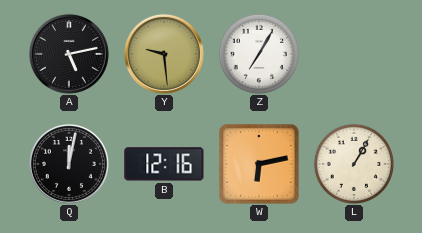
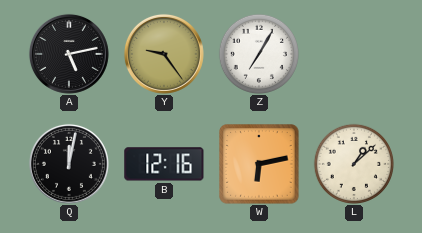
Y: 9:29 -> 9:24 (164, 54)
L: 1:05 -> 1:08 (353, 163)
